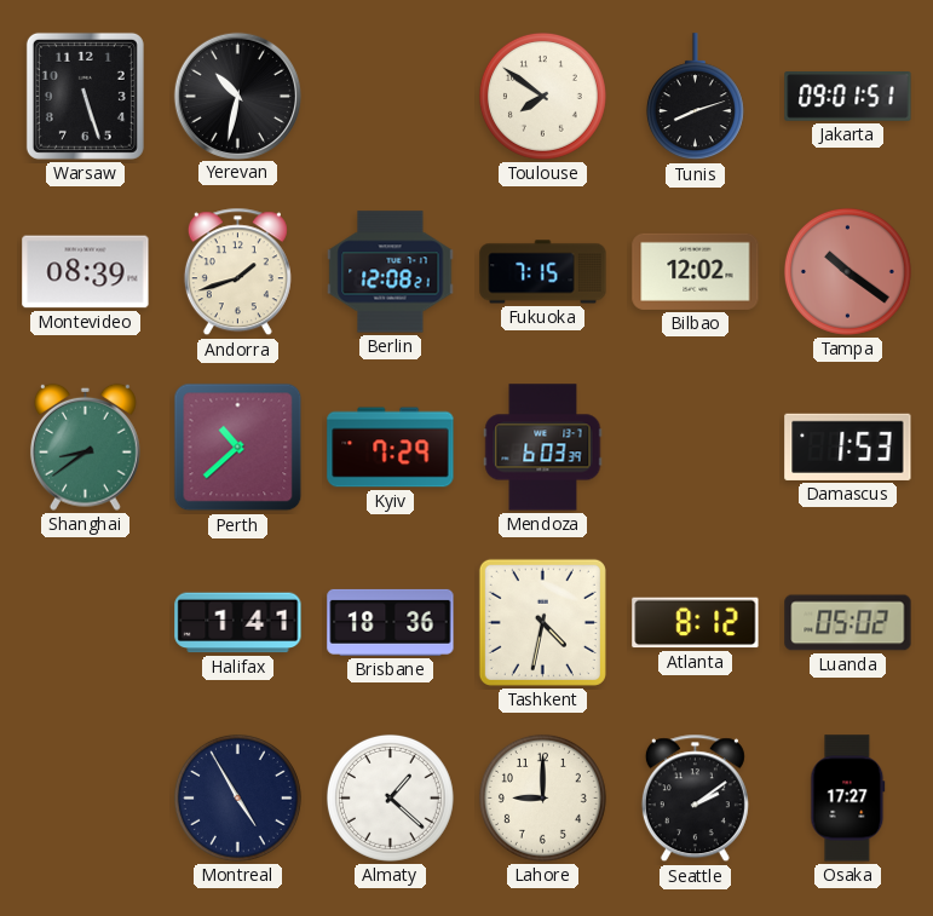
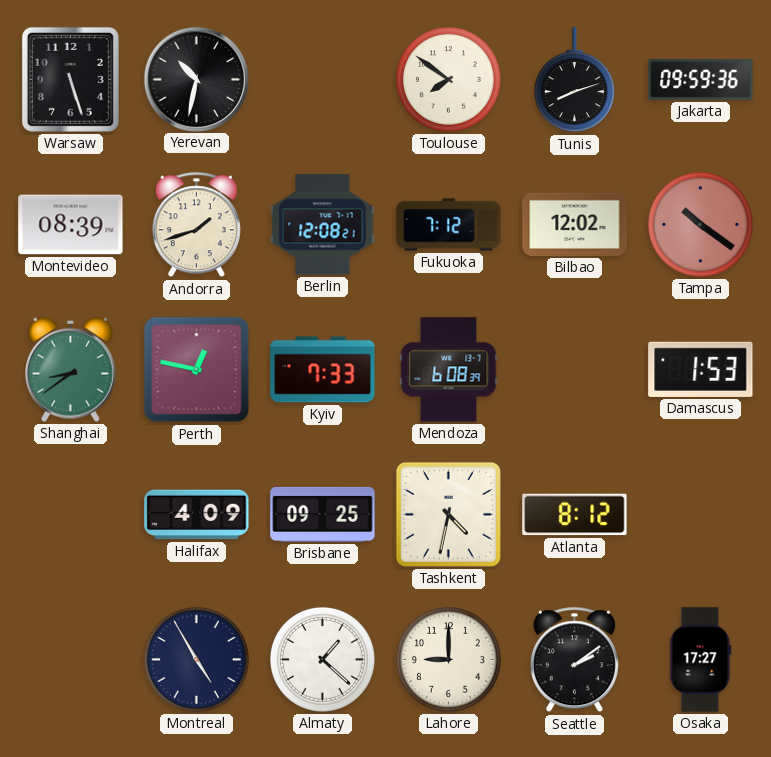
Jakarta: 09:01 -> 09:59 (701, 80)
Fukuoka: 7:15 -> 7:12 (449, 225)
Perth: 10:38 -> 12:47 (197, 370)
Kyiv: 7:29 -> 7:33 (323, 370)
Mendoza: 6:03 -> 6:08 (449, 370)
Halifax: 1:41 -> 4:09 (197, 515)
Brisbane: 18:36 -> 09:25 (323, 514)
Luanda: 05:02 -> none (848, 623)
